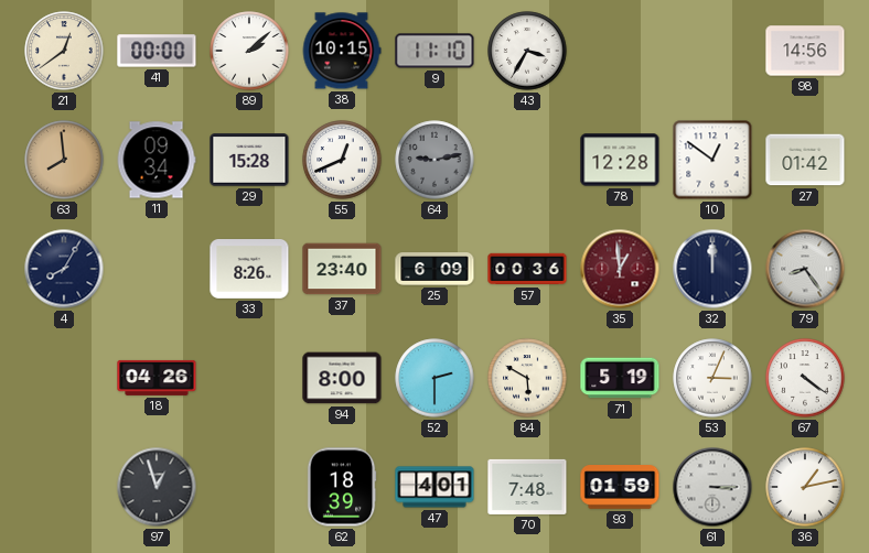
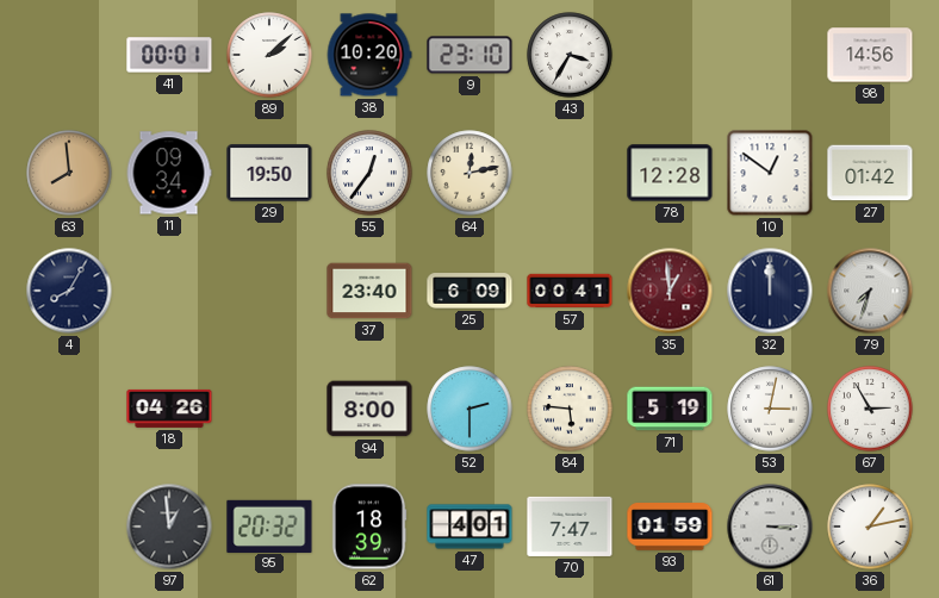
21: 12:39 -> none (64, 51)
41: 00:00 -> 00:01 (169, 55)
38: 10:15 -> 10:20 (369, 55)
9: 11:10 -> 23:10 (470, 55)
29: 15:28 -> 19:50 (269, 173)
55: 12:41 -> 12:36 (369, 173)
64: 9:13 -> 12:13 (470, 173)
64 dial: grey -> cream (470, 173)
33: 8:26 -> none (249, 270)
57: 00:36 -> 00:41 (570, 291)
79: 8:24 -> 7:33 (870, 291)
84: 5:50 -> 5:46 (570, 409)
53: 3:04 -> 3:02 (770, 409)
67: 4:21 -> 2:55 (870, 409)
97: 12:57 -> 12:59 (169, 527)
95: none -> 20:32 (269, 525)
70: 7:48 -> 7:47 (570, 527)
